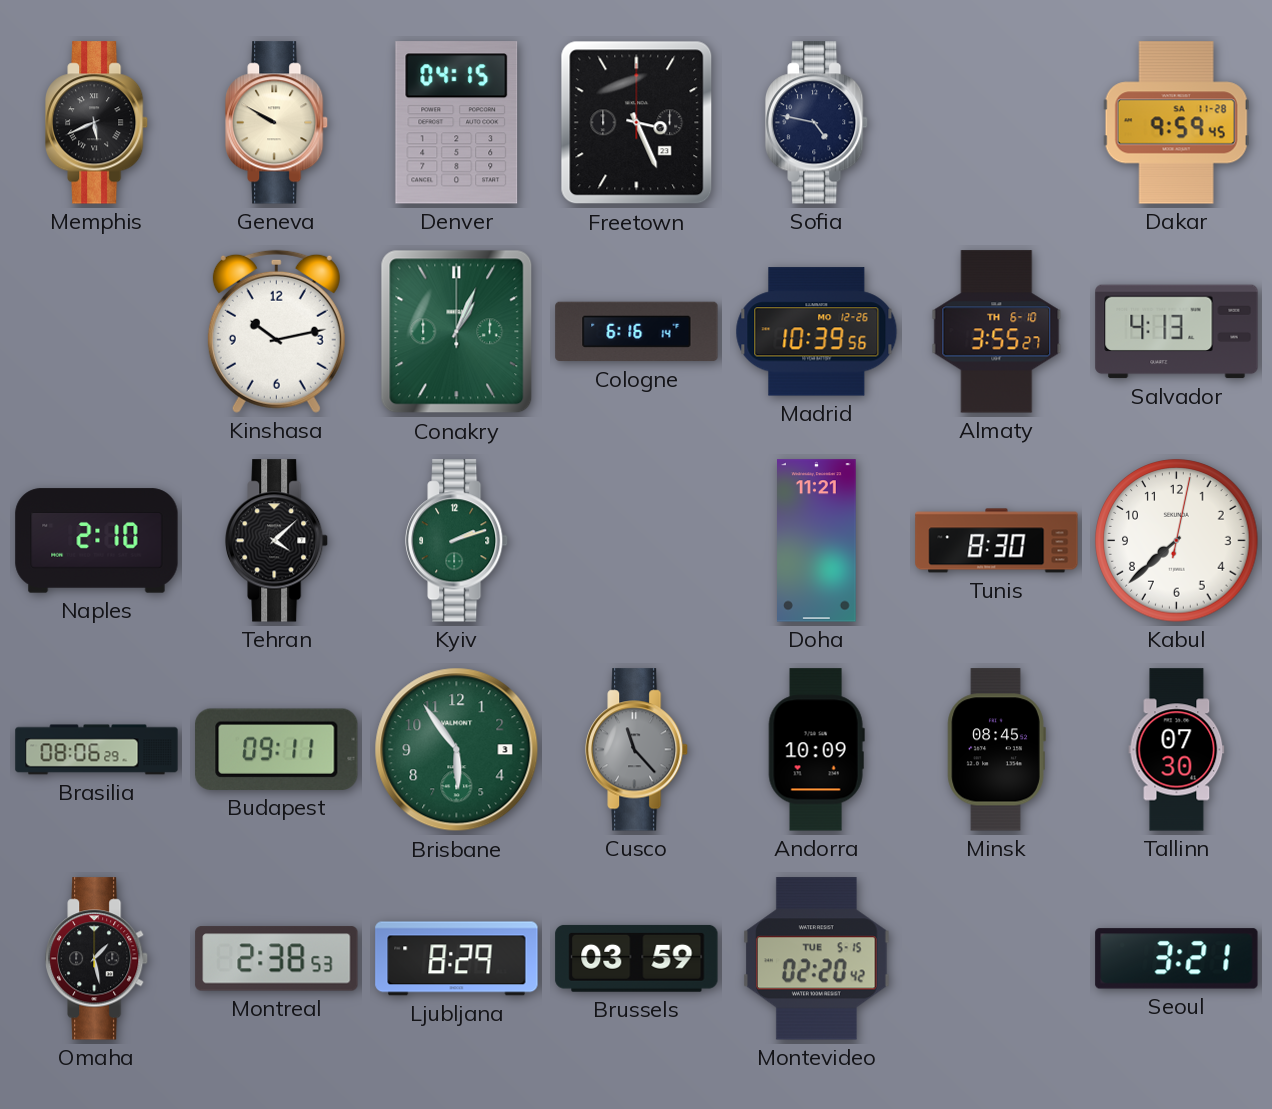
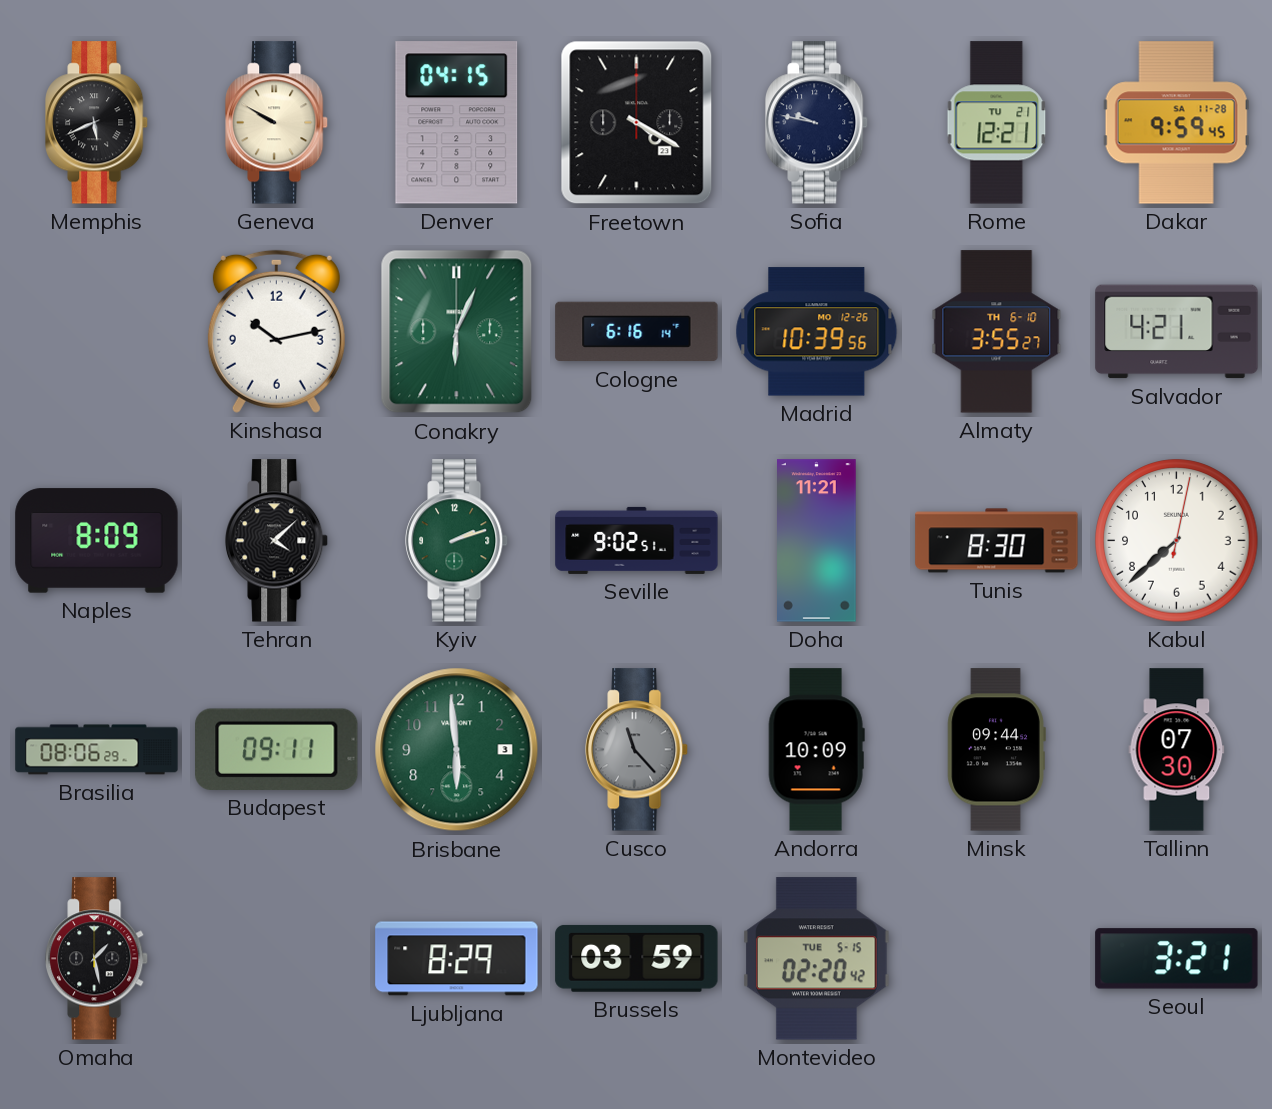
Freetown: 3:26 -> 4:20 (637, 123)
Sofia: 4:47 -> 9:47 (818, 123)
Rome: none -> 12:21 (997, 123)
Conakry: 1:04 -> 6:04 (457, 332)
Salvador: 4:13 -> 4:21 (1177, 332)
Naples: 2:10 -> 8:09 (97, 541)
Seville: none -> 9:02 (637, 540)
Brisbane: 5:54 -> 5:59 (457, 750)
Minsk: 08:45 -> 09:44 (996, 750)
Montreal: 2:38 -> none (277, 959)
